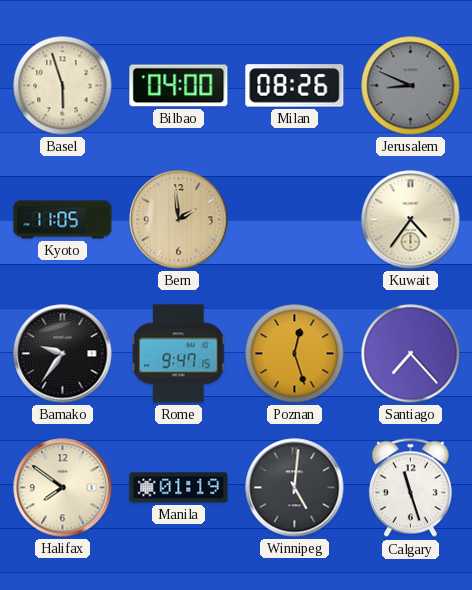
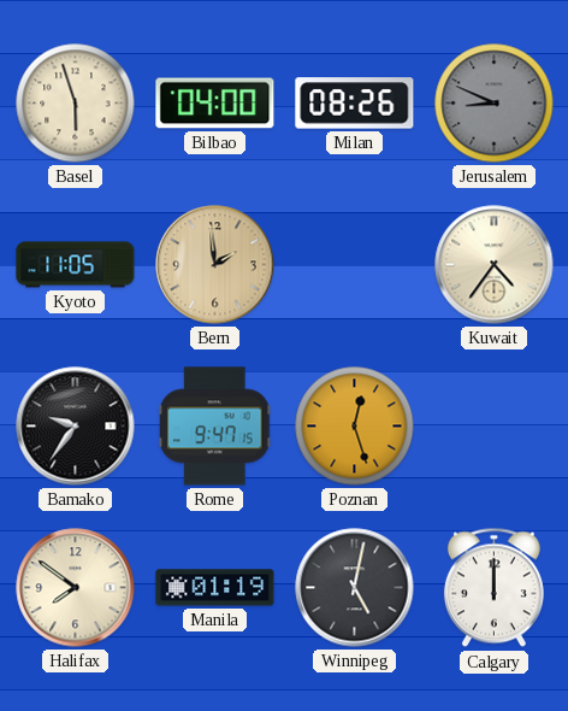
Santiago: 7:23 -> none (411, 354)
Winnipeg: 5:01 -> 5:02 (355, 588)
Calgary: 11:27 -> 12:00 (493, 588)
